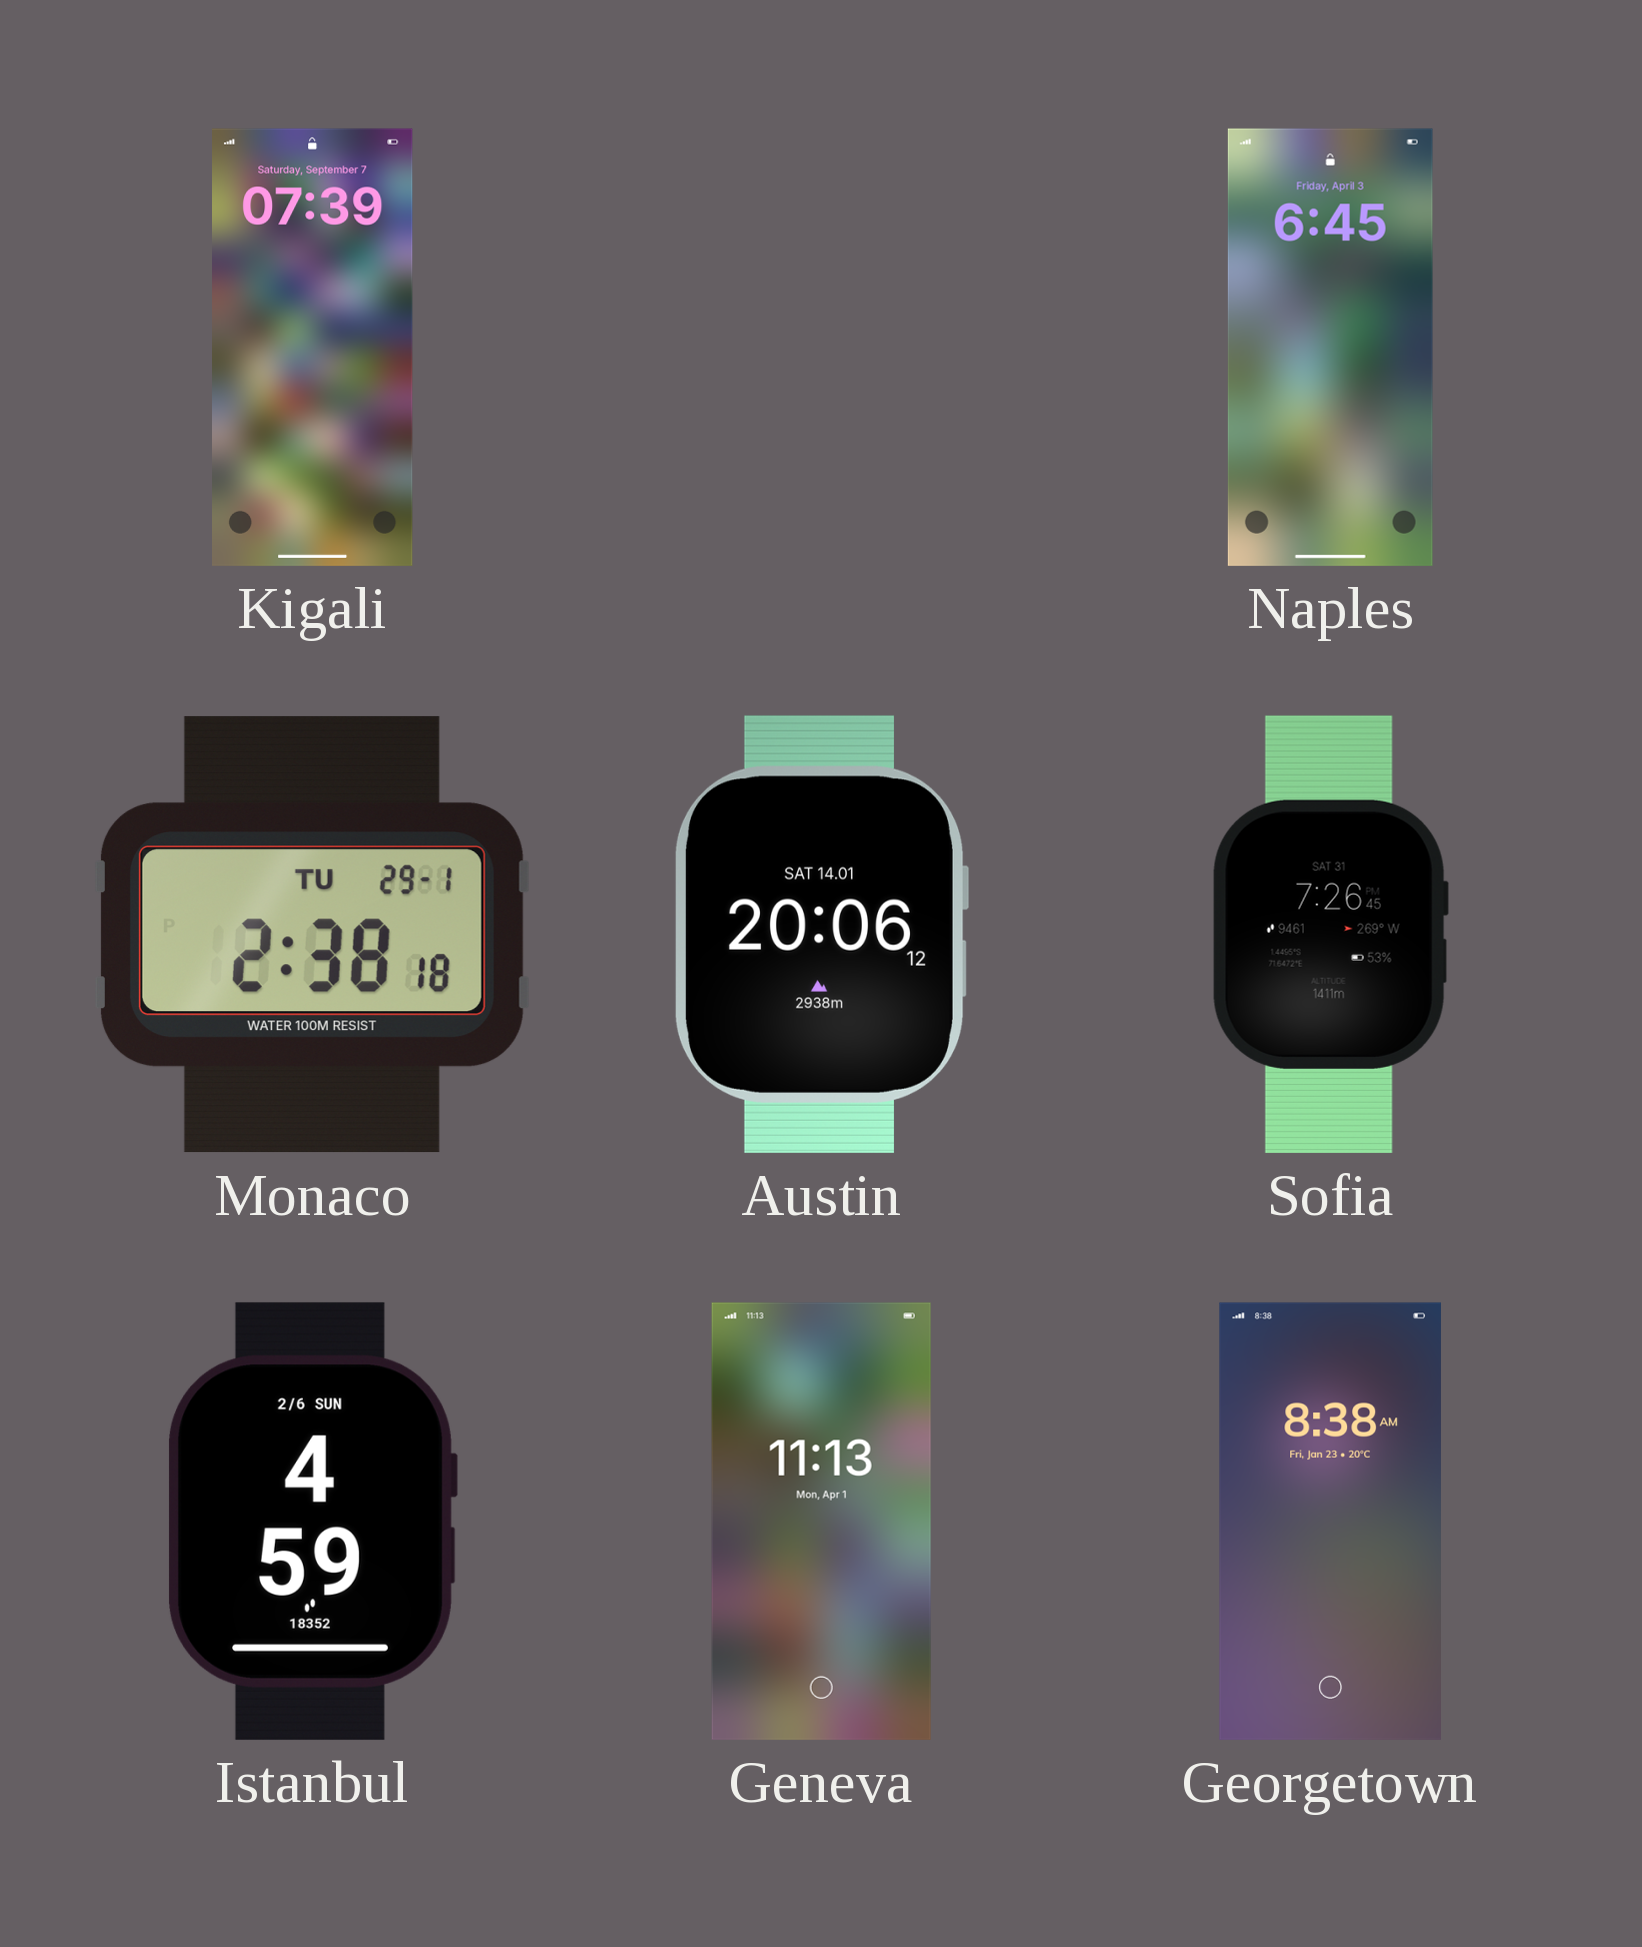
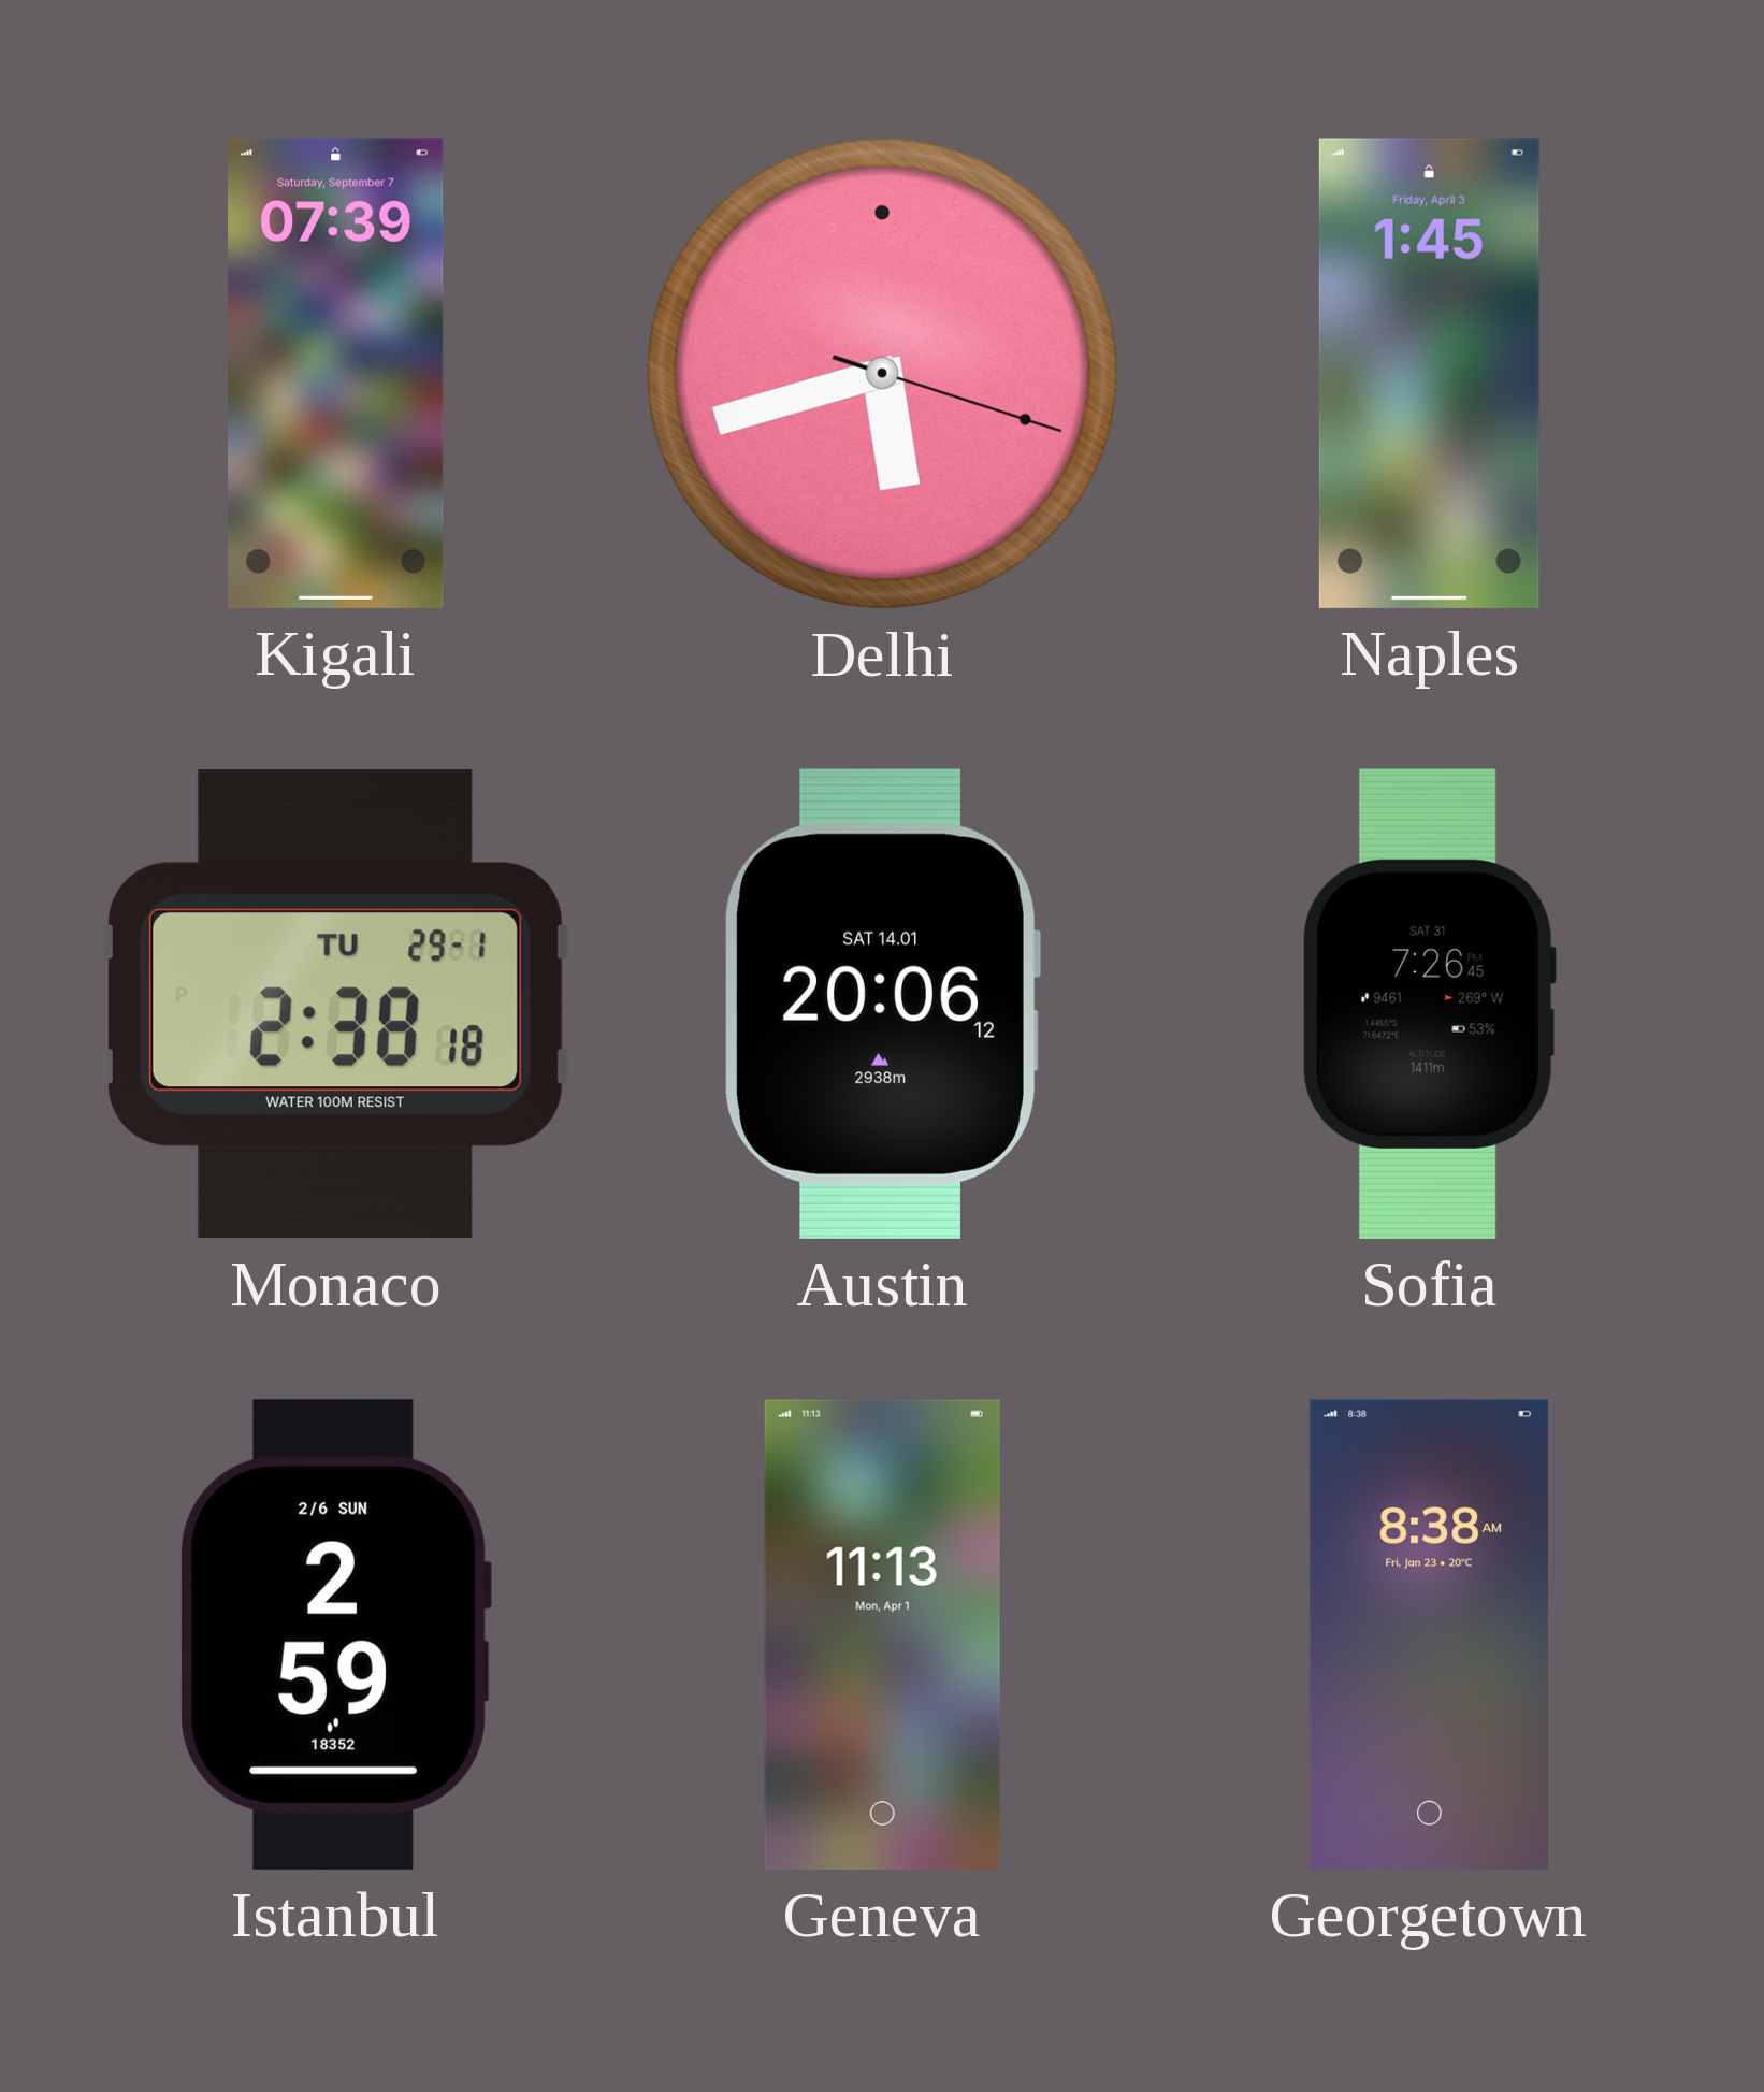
Delhi: none -> 5:42 (882, 373)
Naples: 6:45 -> 1:45 (1429, 373)
Istanbul: 4:59 -> 2:59 (335, 1634)
